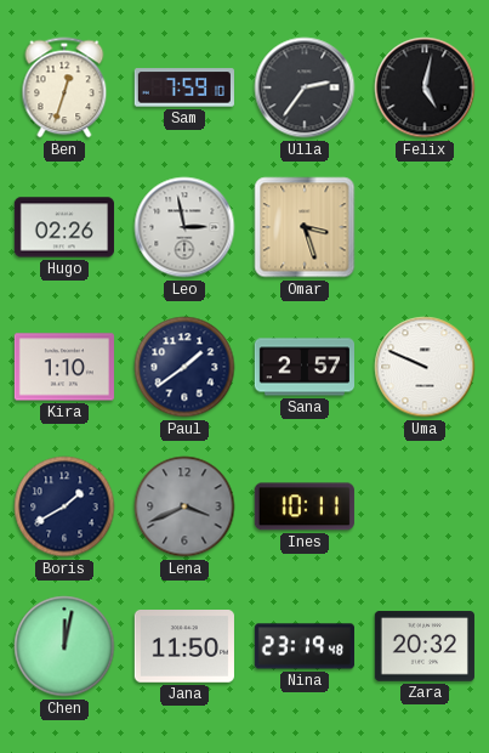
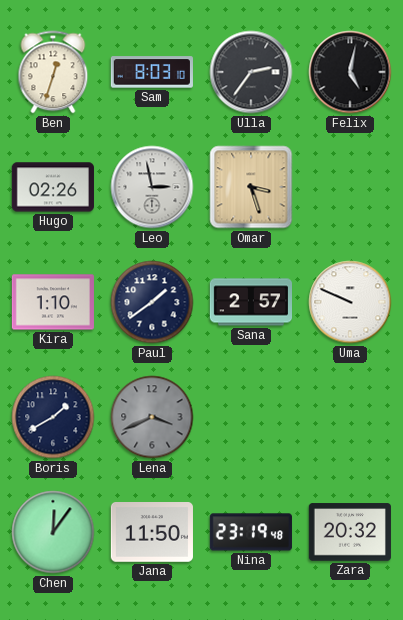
Sam: 7:59 -> 8:03 (152, 72)
Ines: 10:11 -> none (305, 506)
Chen: 12:02 -> 12:06 (53, 532)
